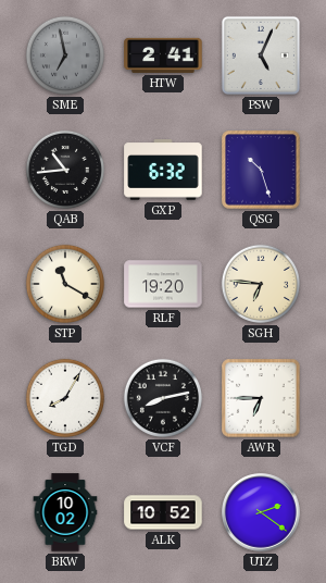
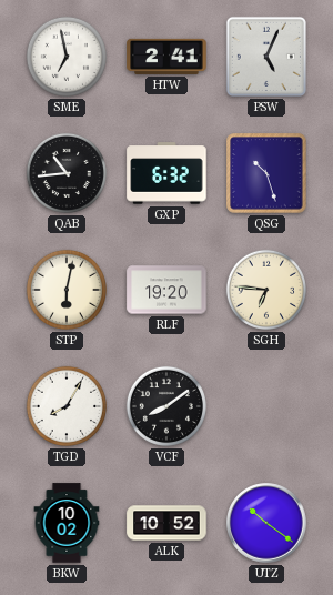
SME dial: grey -> white (67, 57)
STP: 11:20 -> 6:02 (67, 290)
VCF: 8:13 -> 8:09 (167, 406)
AWR: 6:45 -> none (261, 398)
UTZ: 2:21 -> 10:21 (266, 523)
